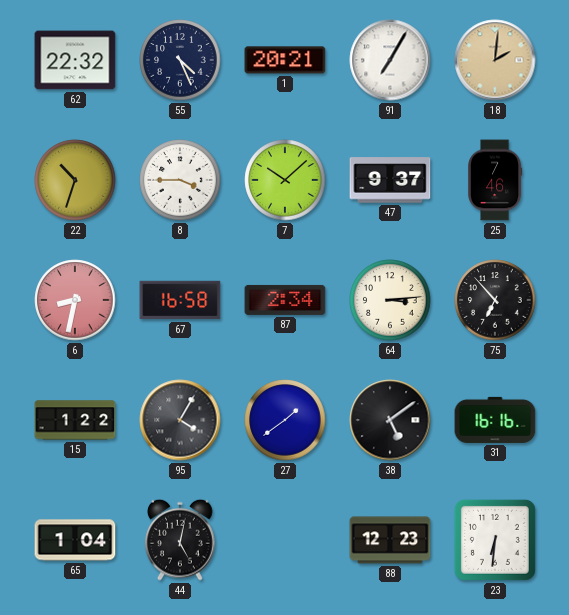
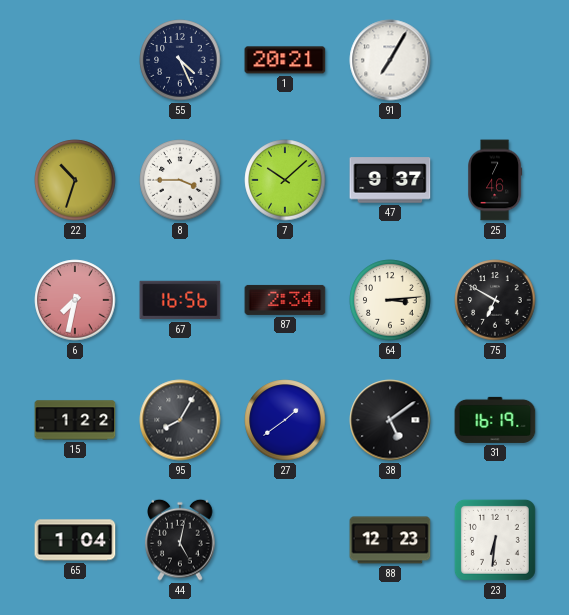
62: 22:32 -> none (75, 60)
18: 2:01 -> none (495, 60)
6: 8:32 -> 7:32 (75, 300)
67: 16:58 -> 16:56 (180, 300)
75: 6:53 -> 6:50 (495, 300)
95: 4:05 -> 8:05 (180, 420)
31: 16:16 -> 16:19 (495, 420)
